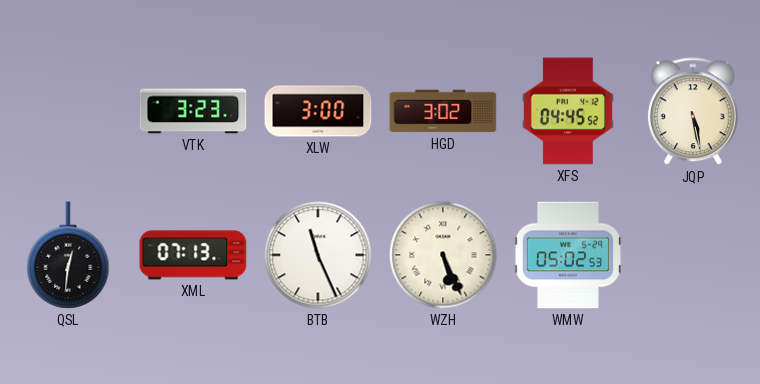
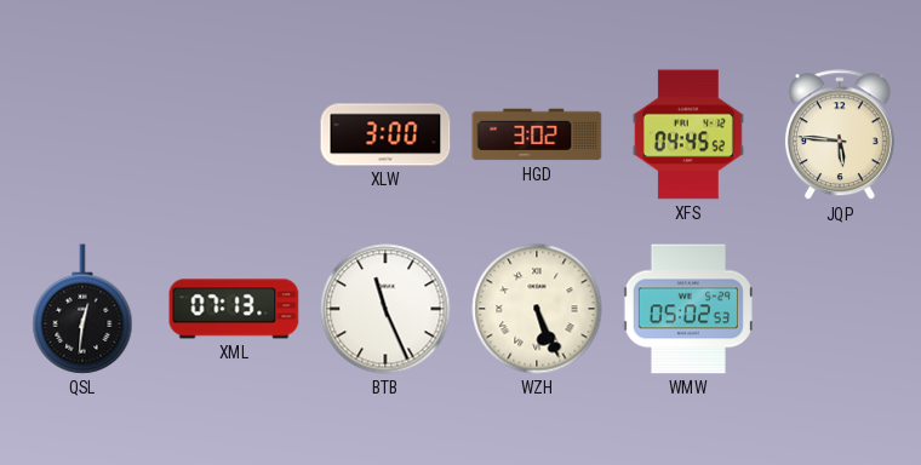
VTK: 3:23 -> none (193, 111)
JQP: 5:28 -> 5:46 (840, 136)
